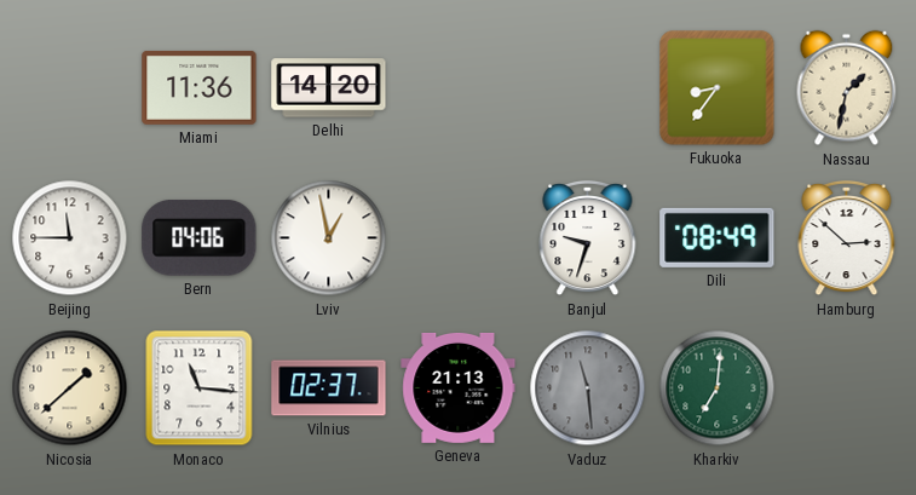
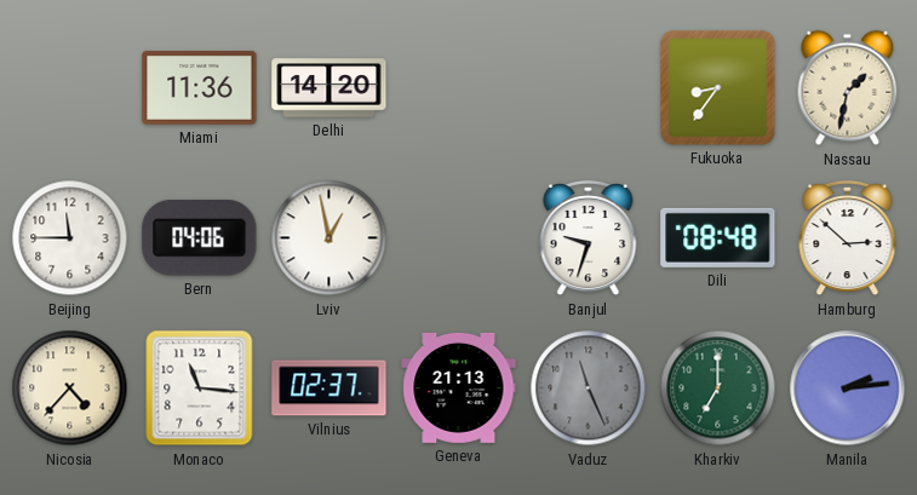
Dili: 08:49 -> 08:48 (718, 237)
Nicosia: 1:38 -> 4:37 (70, 388)
Vaduz: 11:29 -> 11:26 (589, 388)
Kharkiv: 7:01 -> 7:00 (718, 388)
Manila: none -> 2:14 (848, 388)
